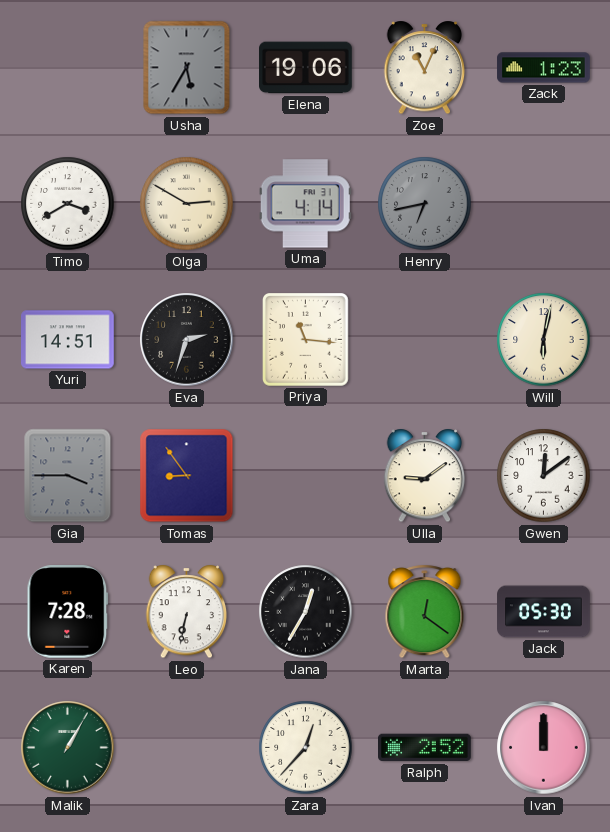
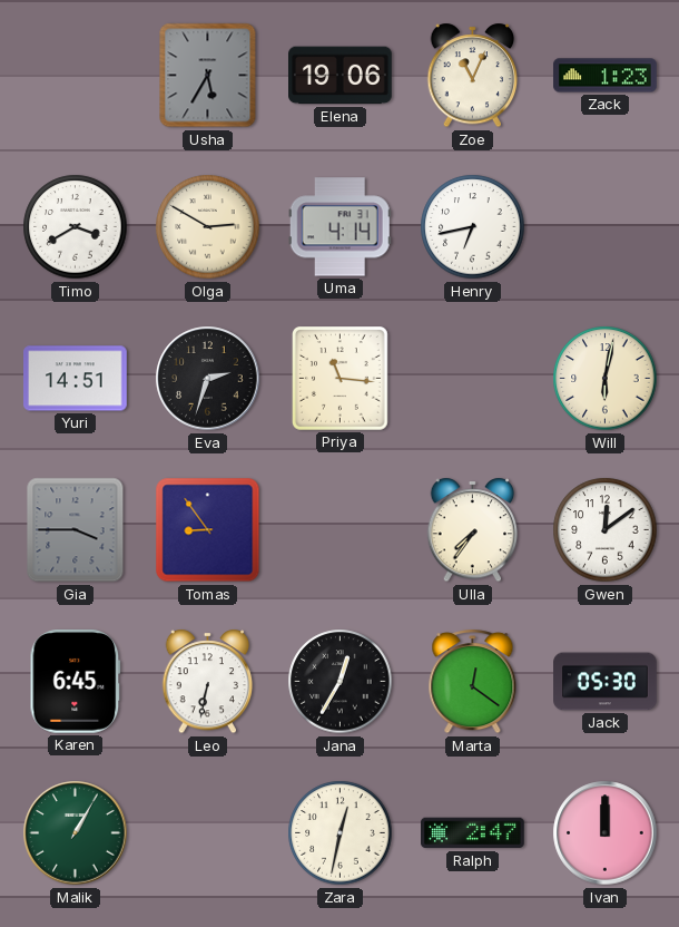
Henry dial: grey -> white (473, 227)
Ulla: 9:09 -> 7:36 (473, 530)
Karen: 7:28 -> 6:45 (76, 682)
Zara: 12:37 -> 12:32 (341, 833)
Ralph: 2:52 -> 2:47 (473, 833)
